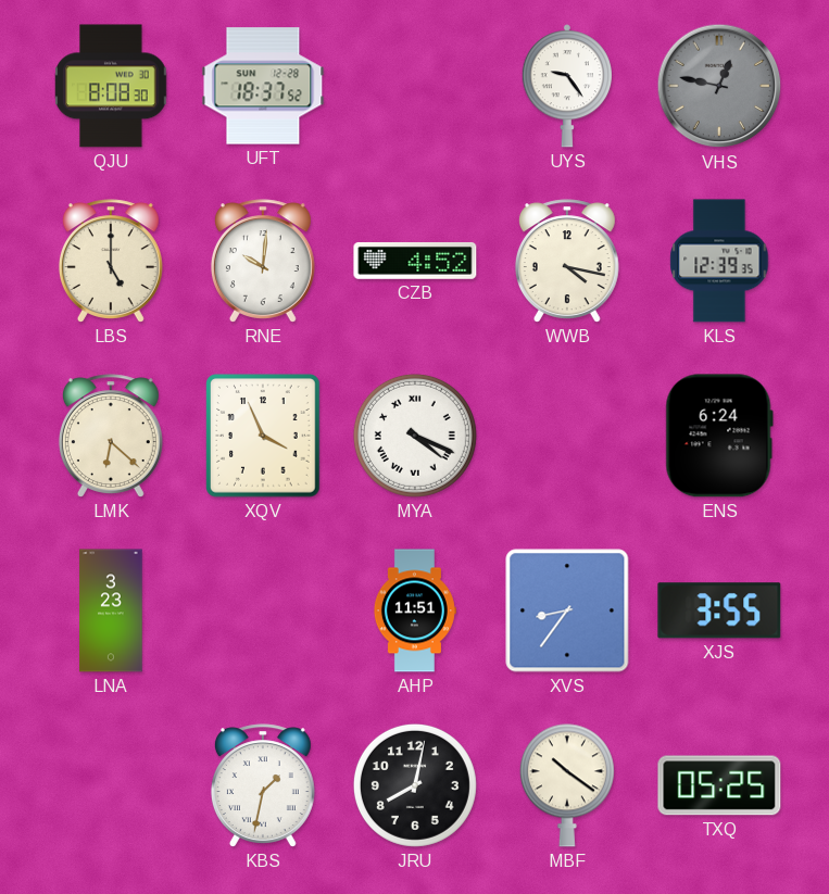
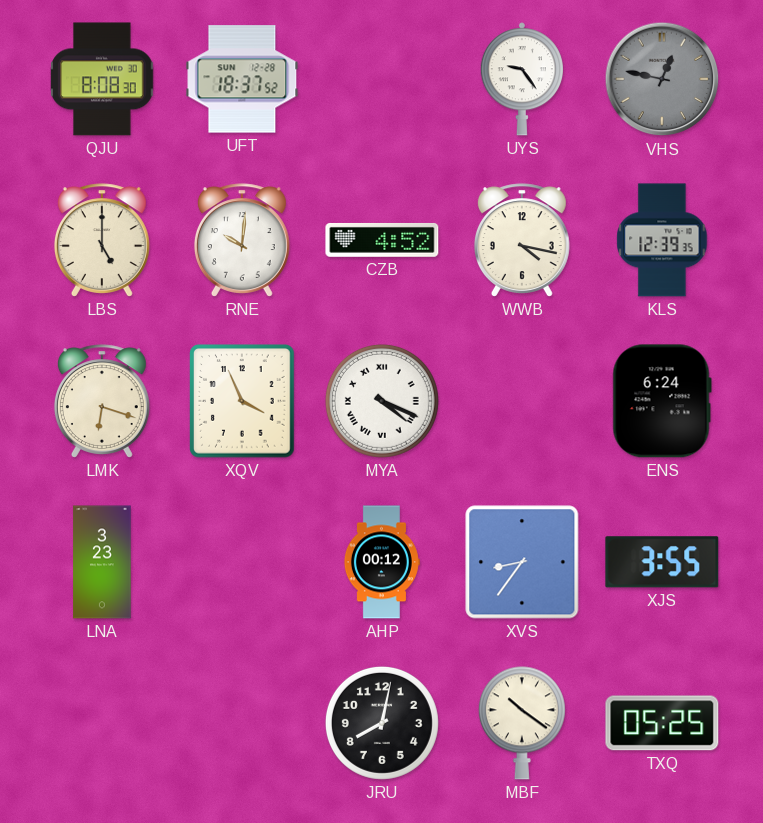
LMK: 6:22 -> 6:18 (102, 401)
AHP: 11:51 -> 00:12 (381, 562)
KBS: 1:32 -> none (263, 785)
